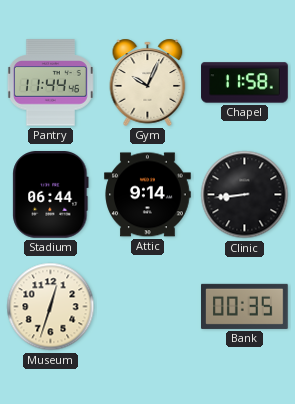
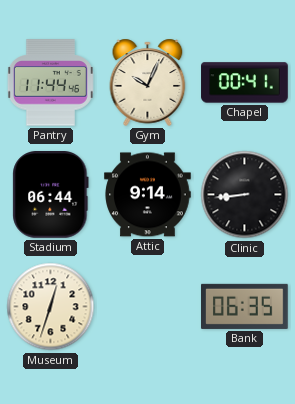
Chapel: 11:58 -> 00:41 (245, 83)
Bank: 00:35 -> 06:35 (245, 306)
